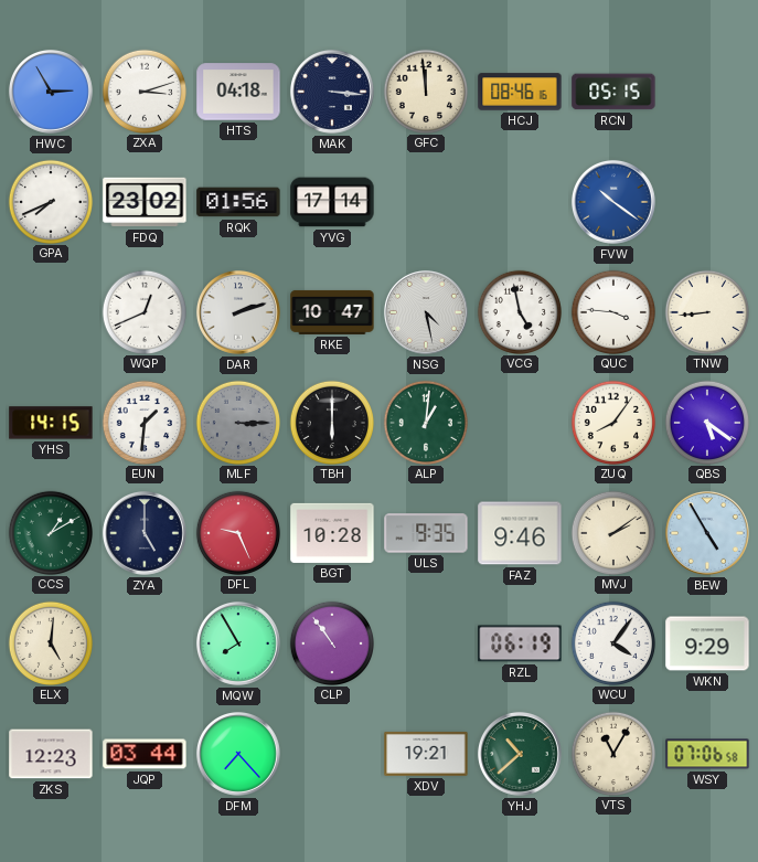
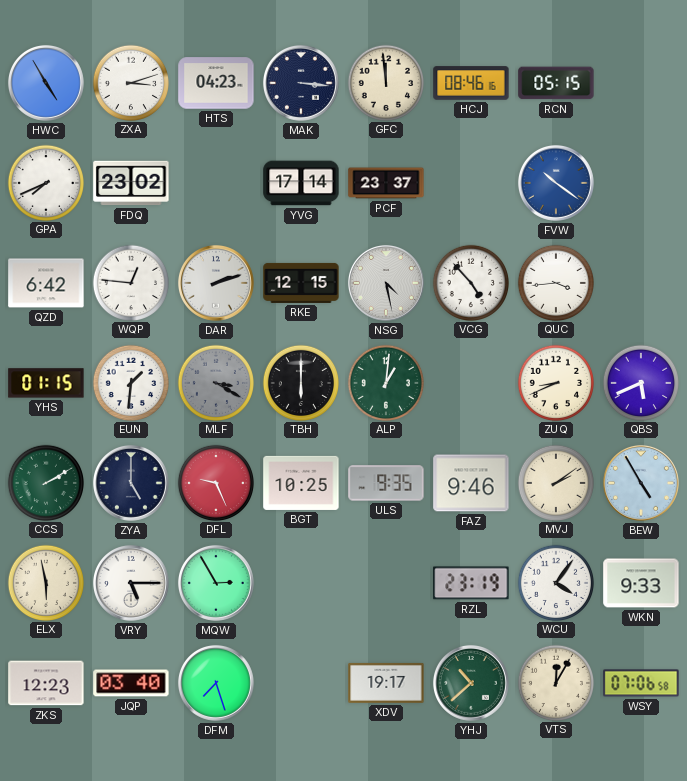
HWC: 2:55 -> 4:55 (46, 83)
HTS: 04:18 -> 04:23 (216, 83)
RQK: 01:56 -> none (238, 202)
PCF: none -> 23:37 (386, 183)
QZD: none -> 6:42 (46, 283)
WQP: 12:41 -> 12:46 (130, 282)
RKE: 10:47 -> 12:15 (301, 283)
VCG: 4:58 -> 4:53 (470, 282)
QUC: 3:46 -> 3:44 (555, 282)
TNW: 8:44 -> none (706, 311)
YHS: 14:15 -> 01:15 (46, 383)
MLF: 3:15 -> 3:20 (215, 382)
ZUQ: 8:06 -> 8:41 (555, 382)
QBS: 5:21 -> 5:41 (640, 382)
CCS: 1:10 -> 2:10 (45, 482)
BGT: 10:28 -> 10:25 (301, 483)
ELX: 5:01 -> 5:58 (45, 582)
VRY: none -> 5:15 (131, 583)
MQW: 7:55 -> 2:55 (216, 583)
CLP: 10:54 -> none (331, 642)
RZL: 06:19 -> 23:19 (471, 583)
WKN: 9:29 -> 9:33 (641, 583)
JQP: 03:44 -> 03:40 (131, 683)
DFM: 7:23 -> 7:27 (216, 683)
XDV: 19:21 -> 19:17 (386, 683)
VTS: 11:05 -> 12:05 (555, 682)
